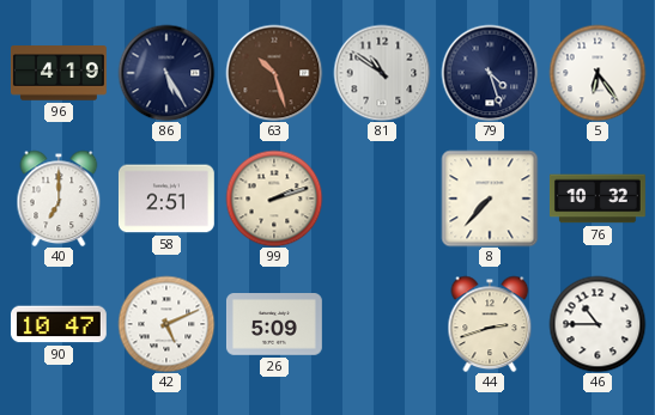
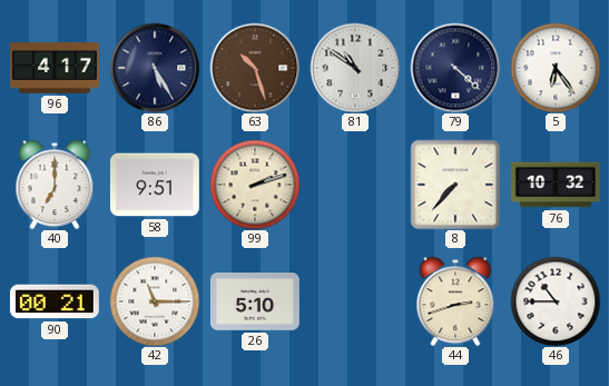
96: 4:19 -> 4:17 (55, 68)
79: 4:27 -> 4:22 (455, 68)
58: 2:51 -> 9:51 (155, 185)
90: 10:47 -> 00:21 (55, 301)
42: 5:11 -> 11:15 (155, 301)
26: 5:09 -> 5:10 (255, 303)
